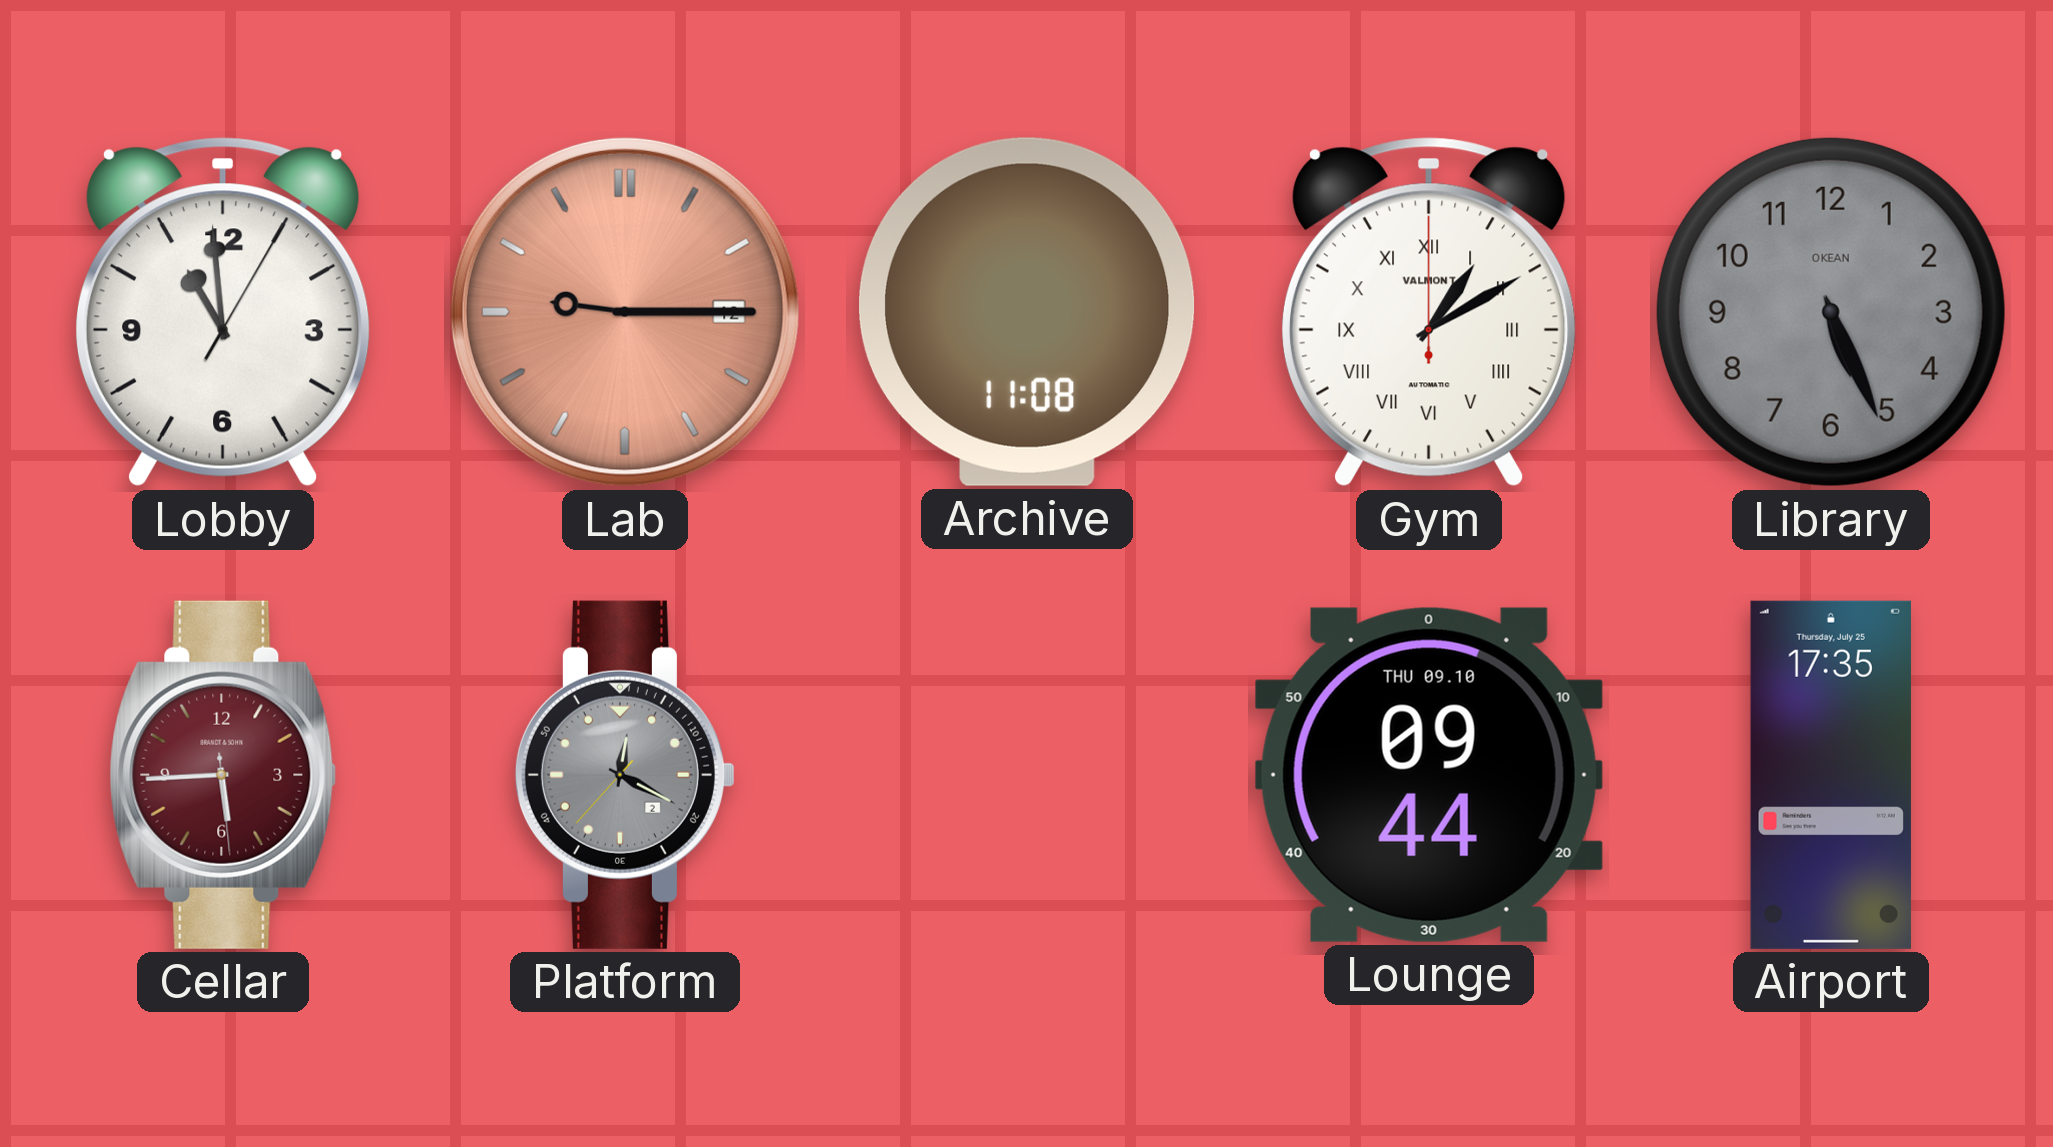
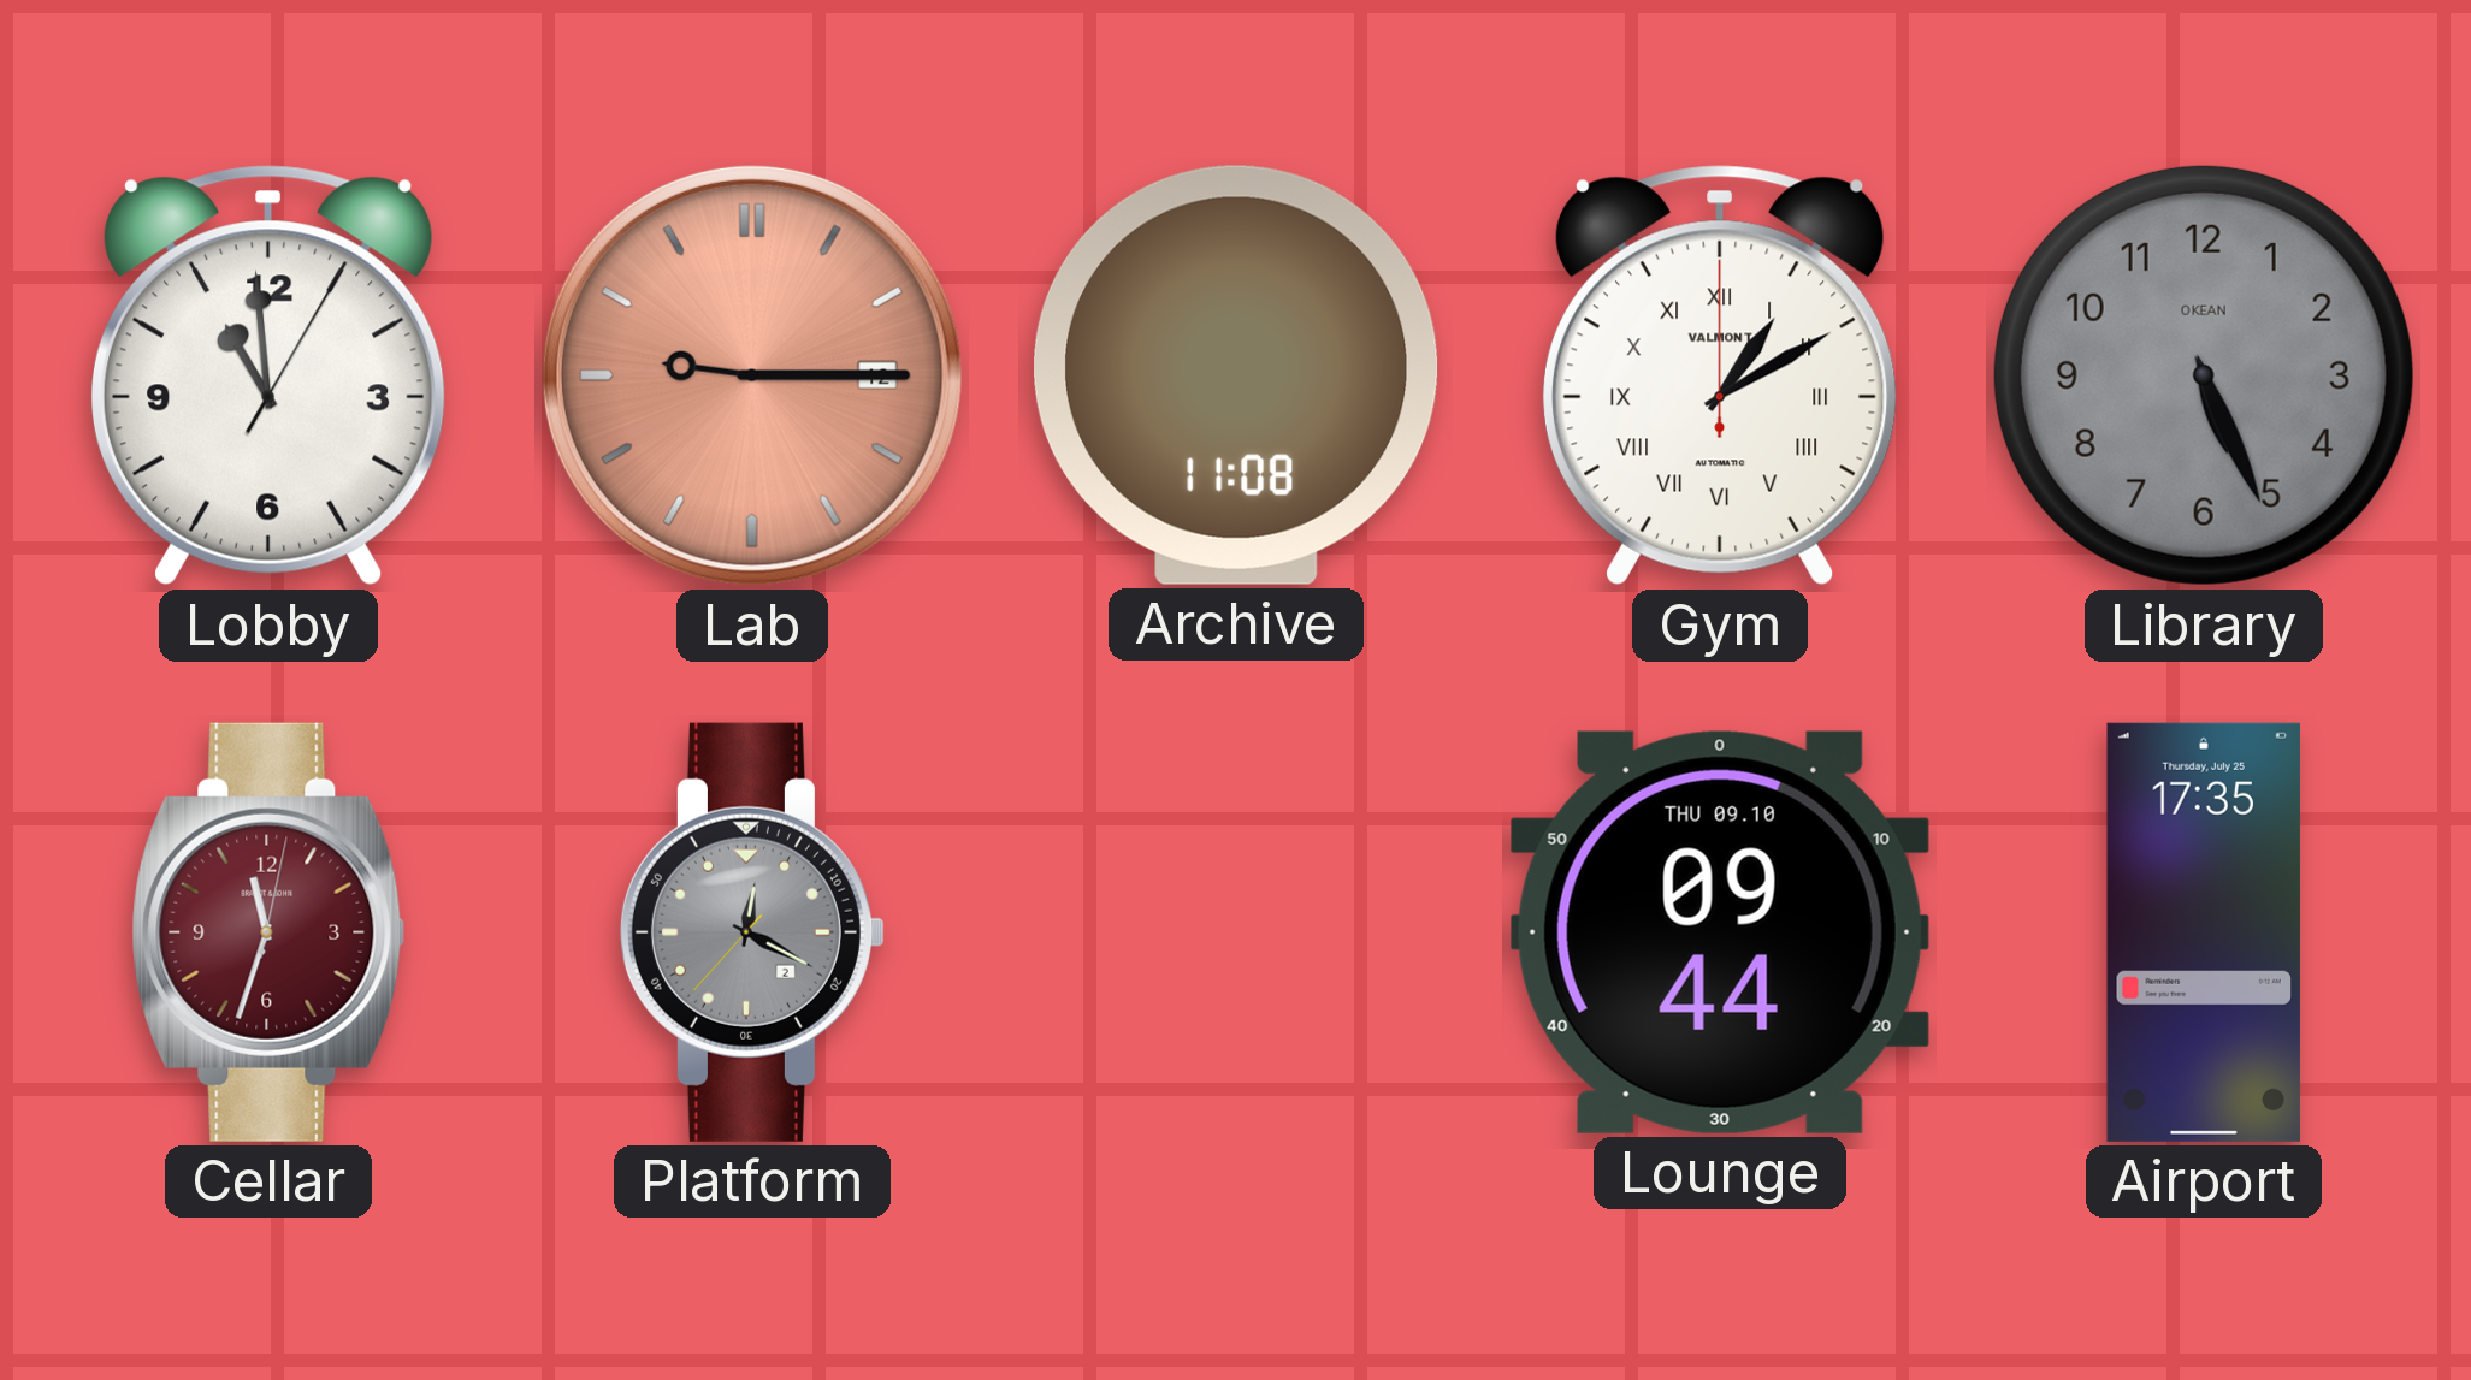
Cellar: 5:44 -> 11:33 (268, 932)
